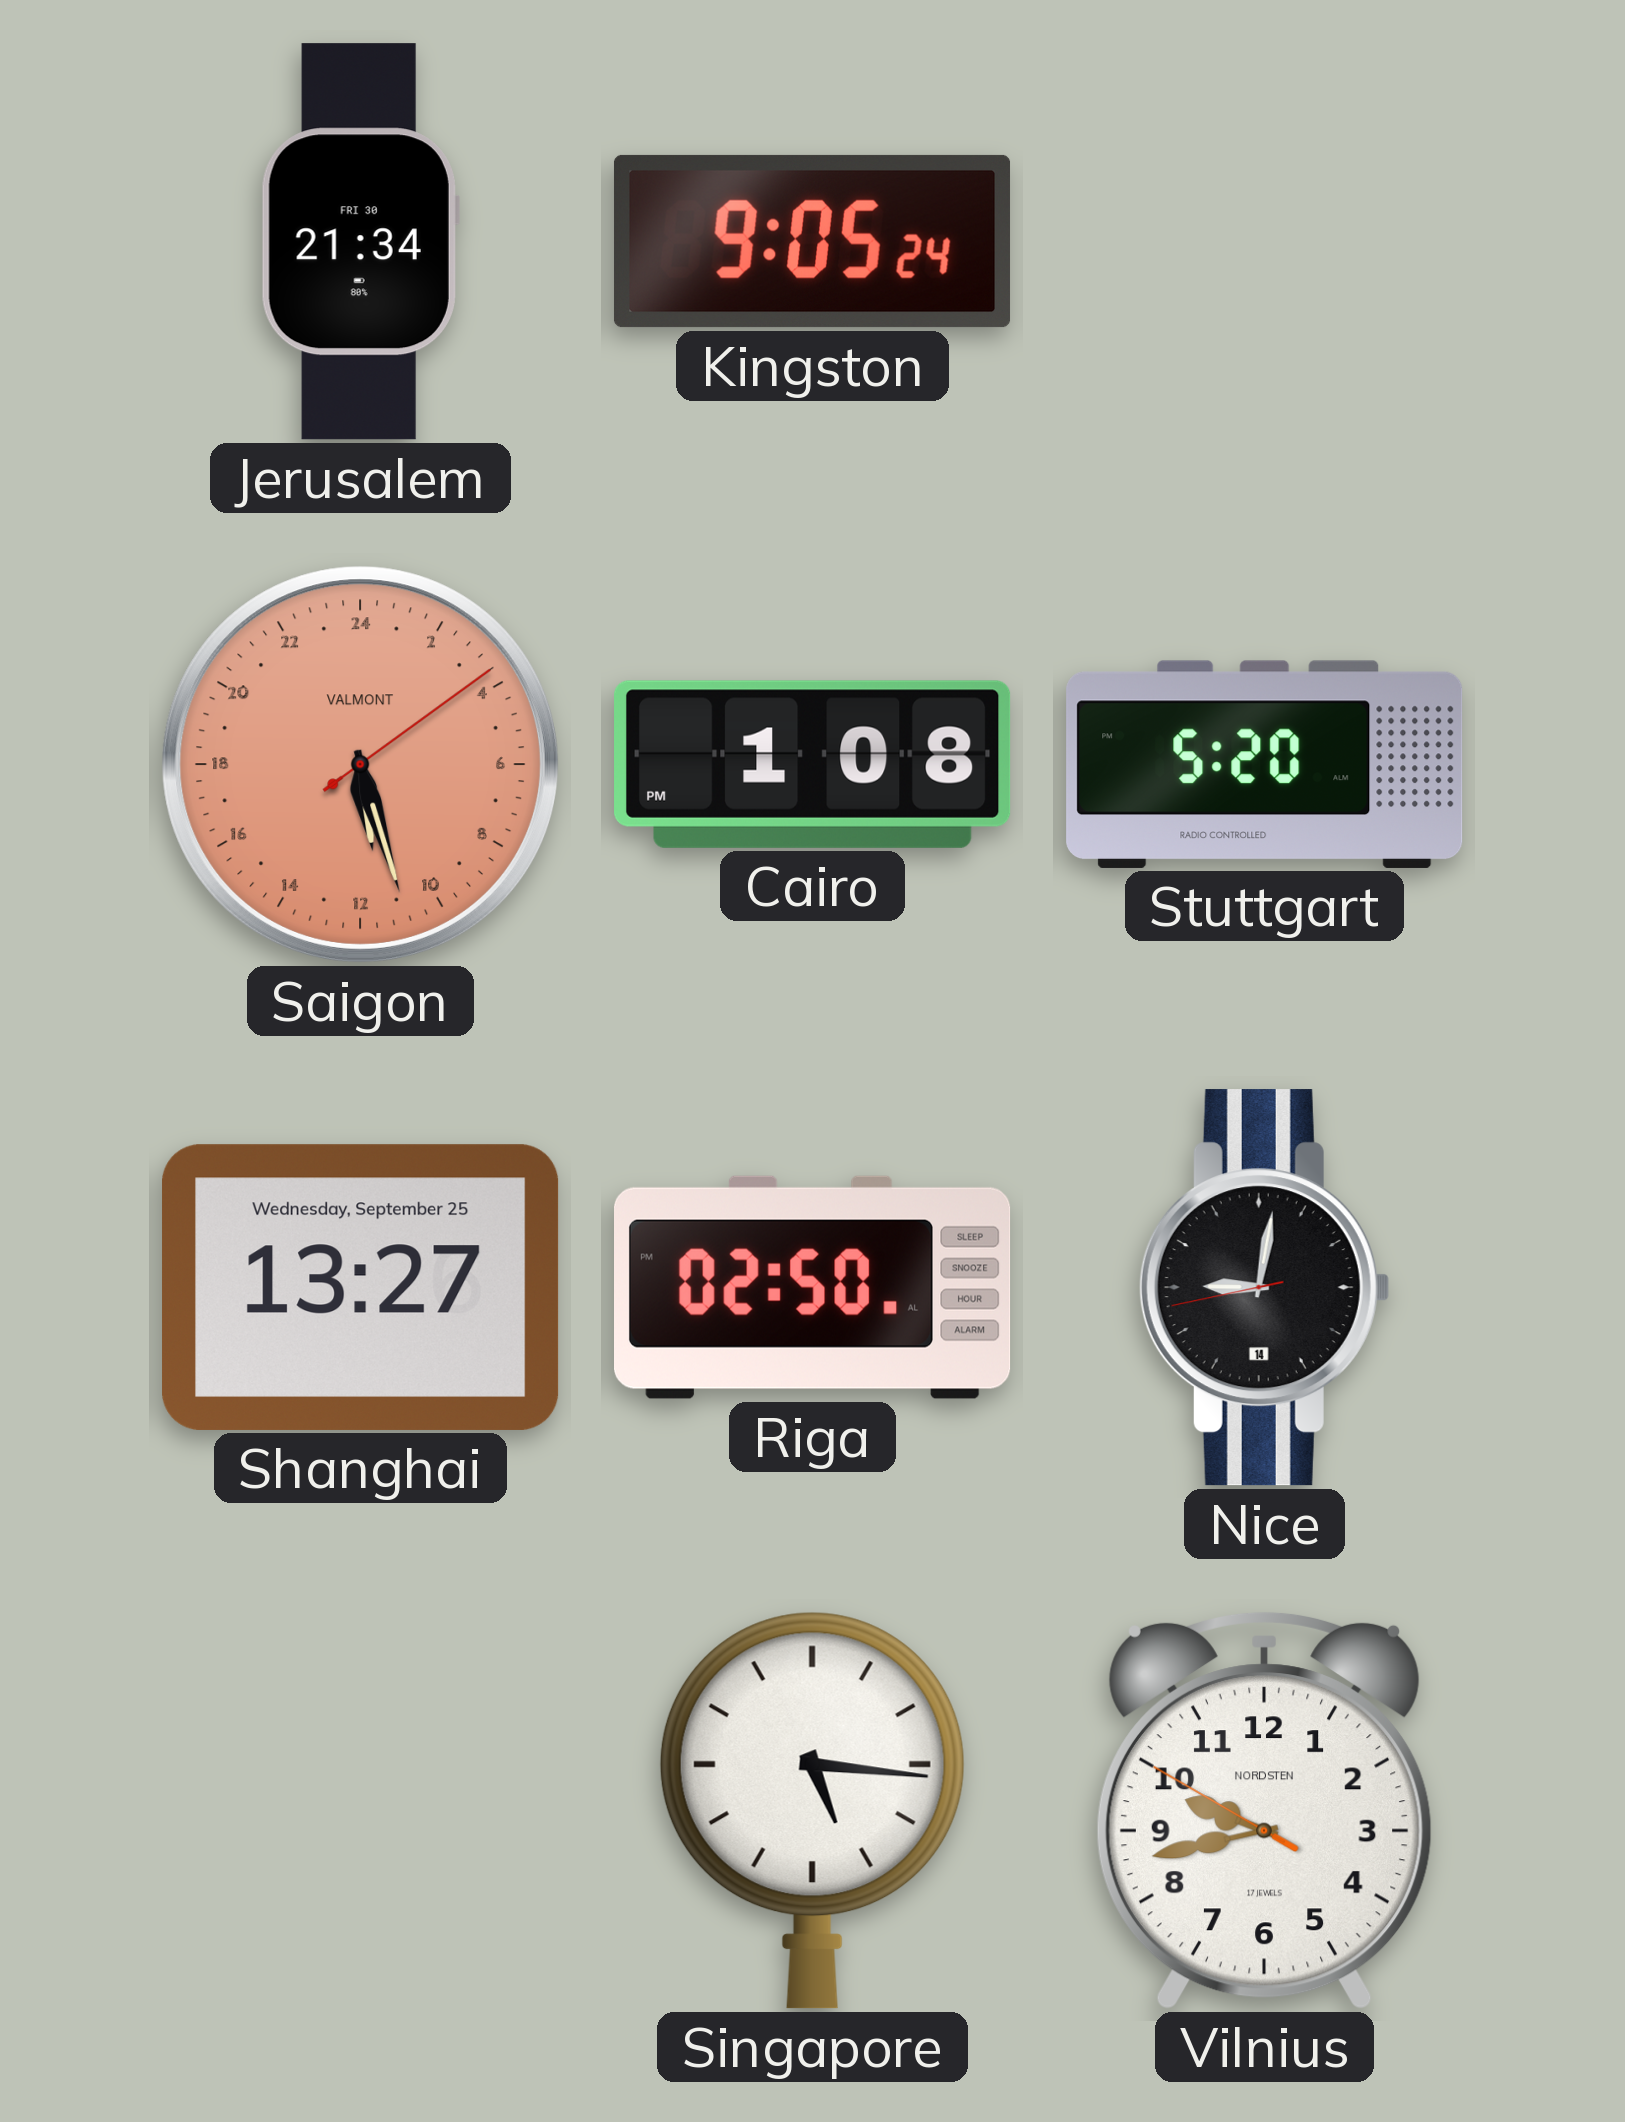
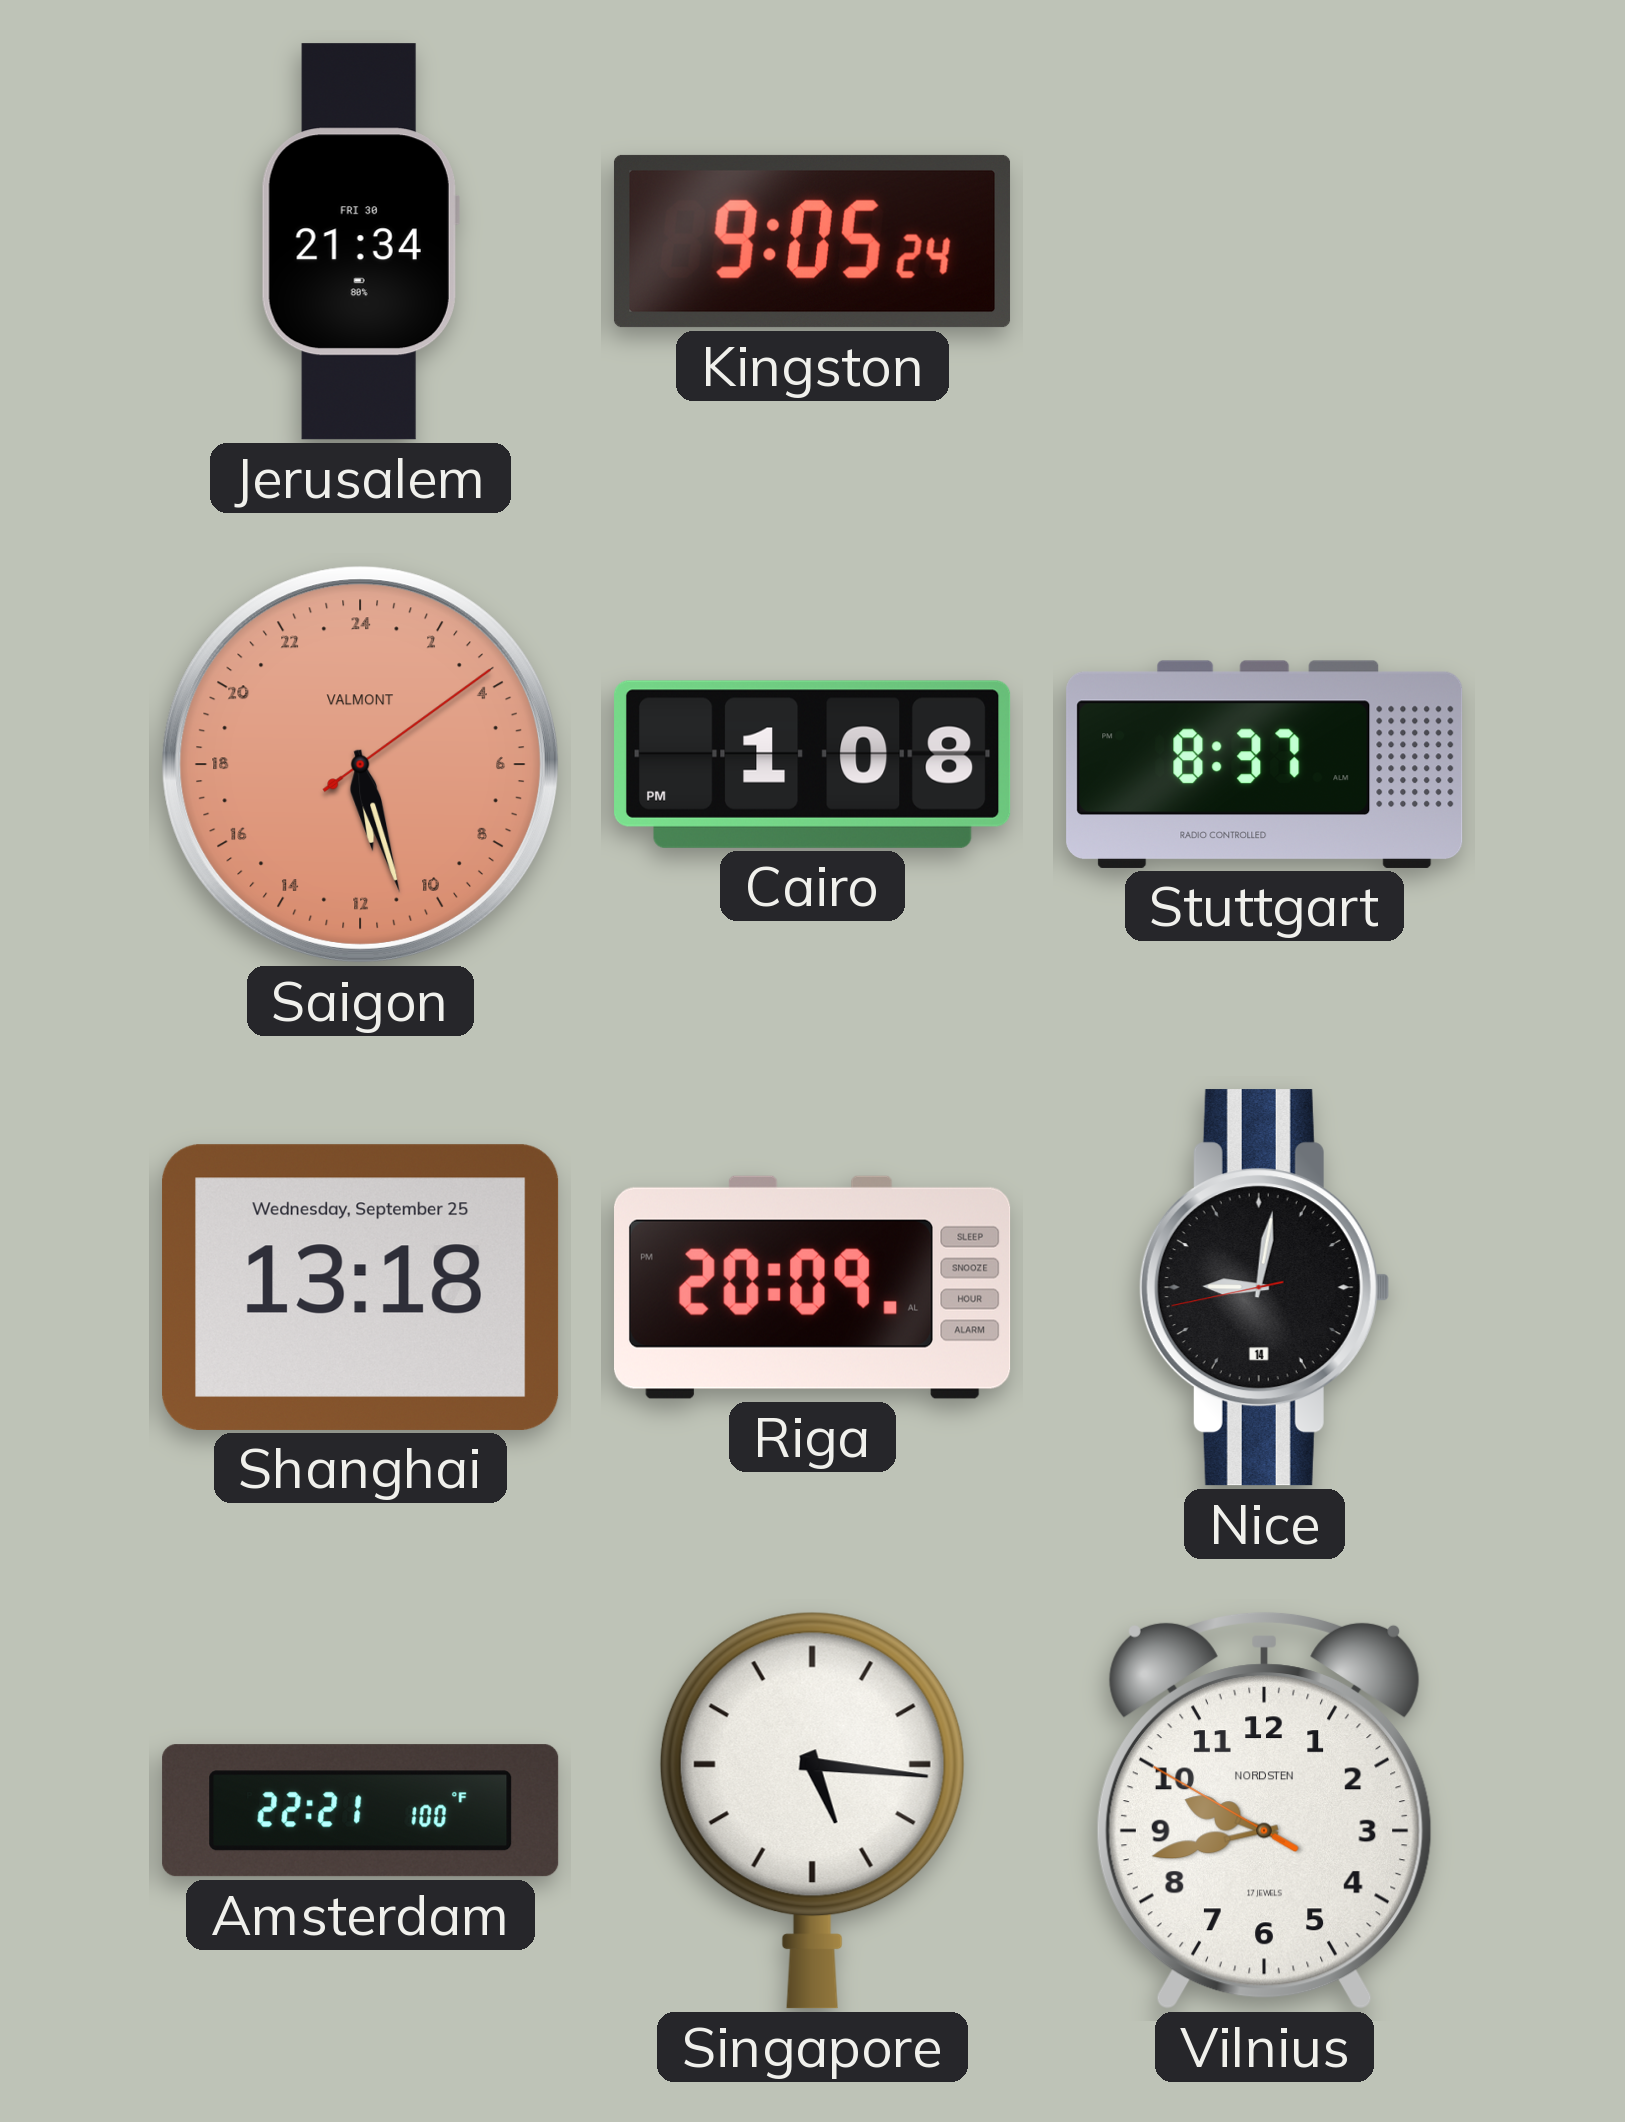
Stuttgart: 5:20 -> 8:37 (1265, 764)
Shanghai: 13:27 -> 13:18 (361, 1287)
Riga: 02:50 -> 20:09 (813, 1287)
Amsterdam: none -> 22:21 (361, 1811)
